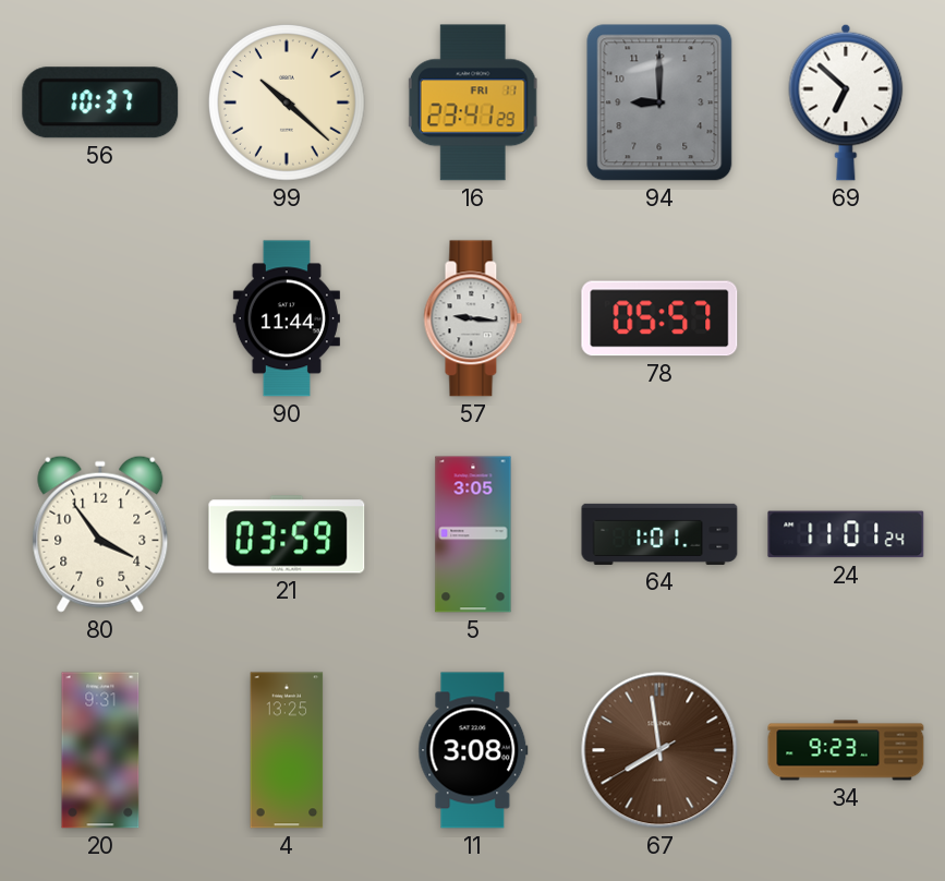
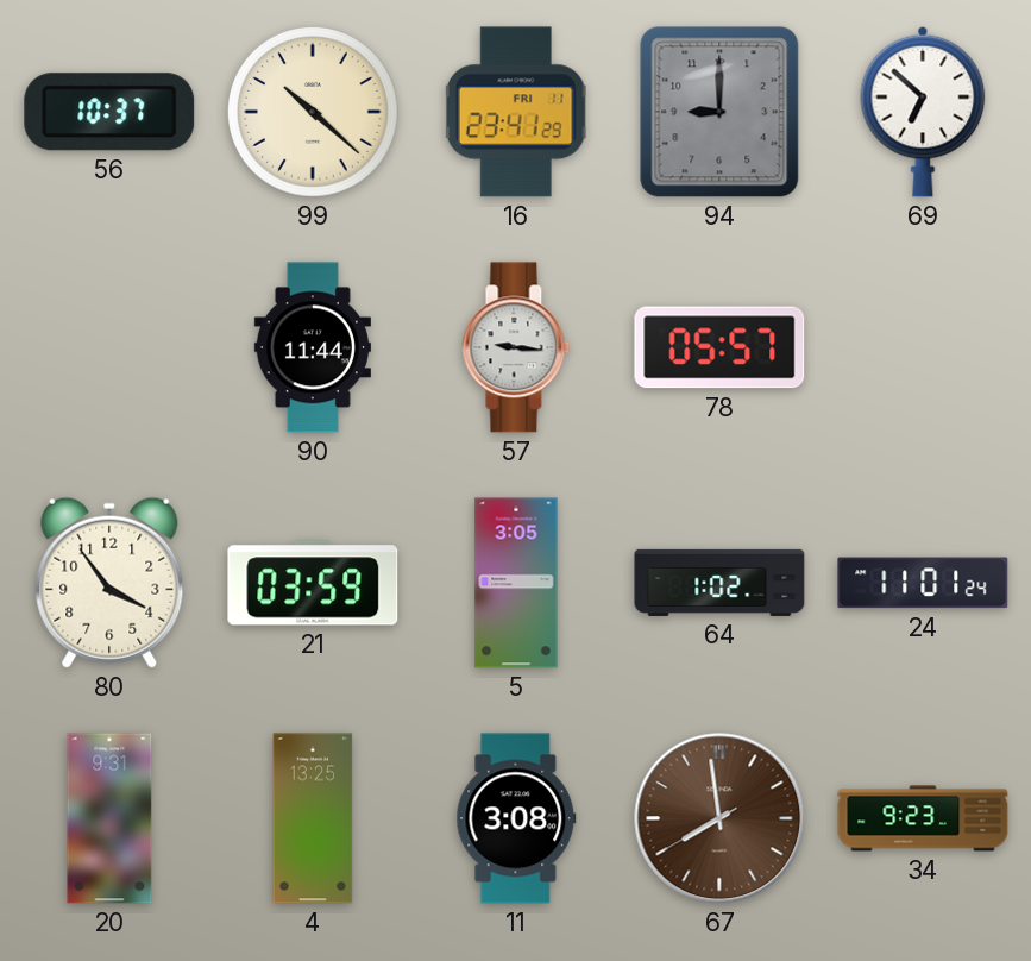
64: 1:01 -> 1:02 (719, 583)
